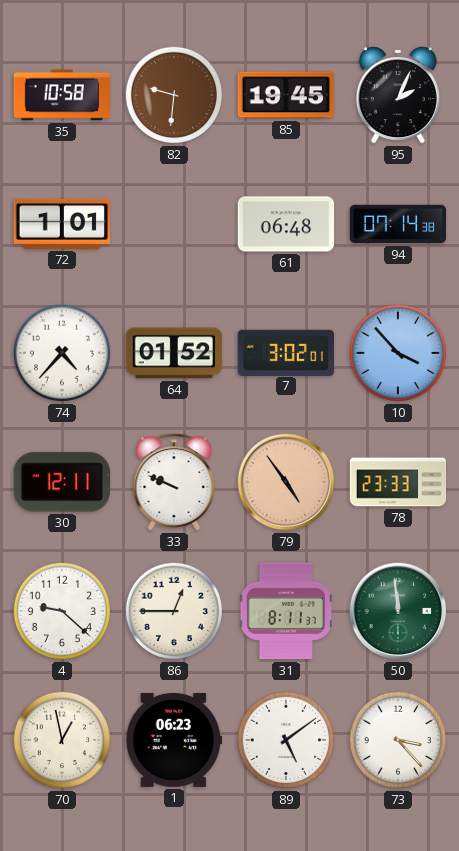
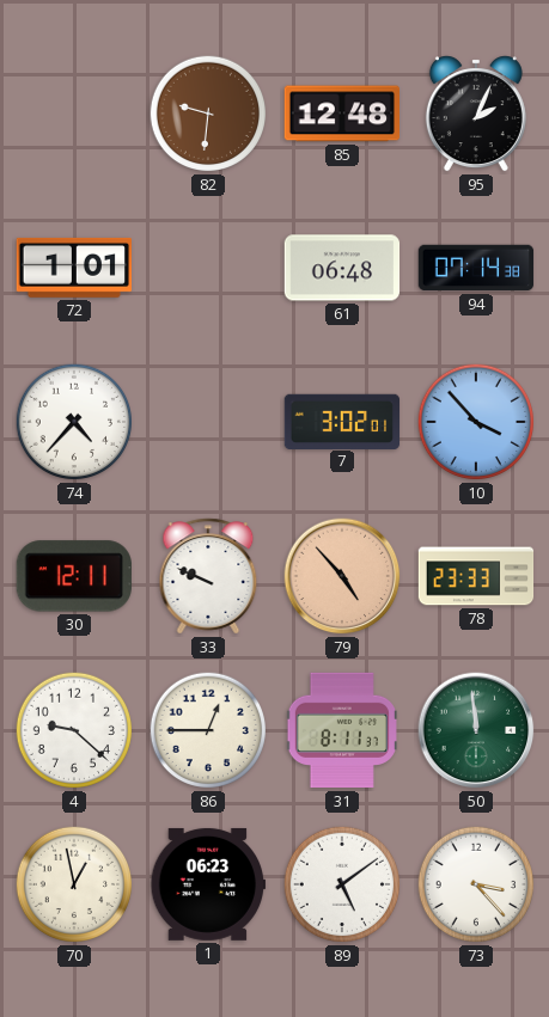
35: 10:58 -> none (62, 95)
85: 19:45 -> 12:48 (341, 114)
64: 01:52 -> none (174, 353)
79: 4:54 -> 4:53 (342, 576)
